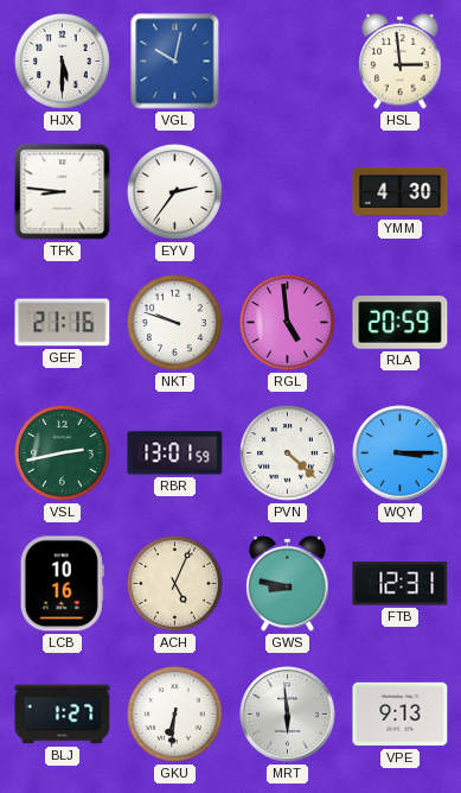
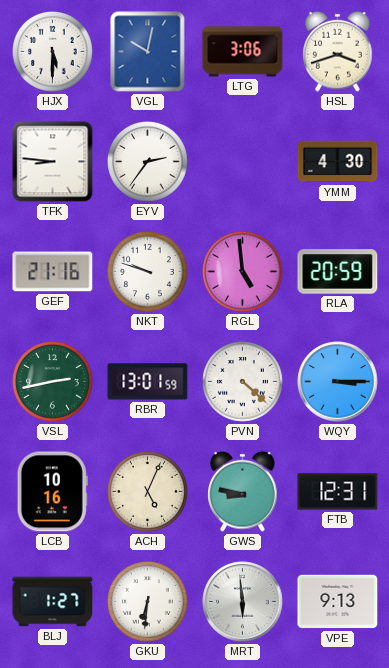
LTG: none -> 3:06 (243, 52)
HSL: 2:59 -> 3:42 (338, 51)
